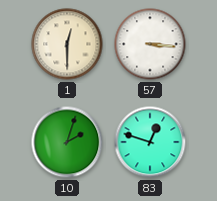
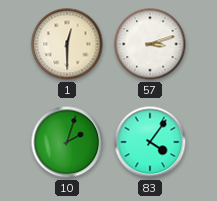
57: 3:16 -> 3:12 (150, 44)
83: 12:48 -> 4:06 (150, 142)
